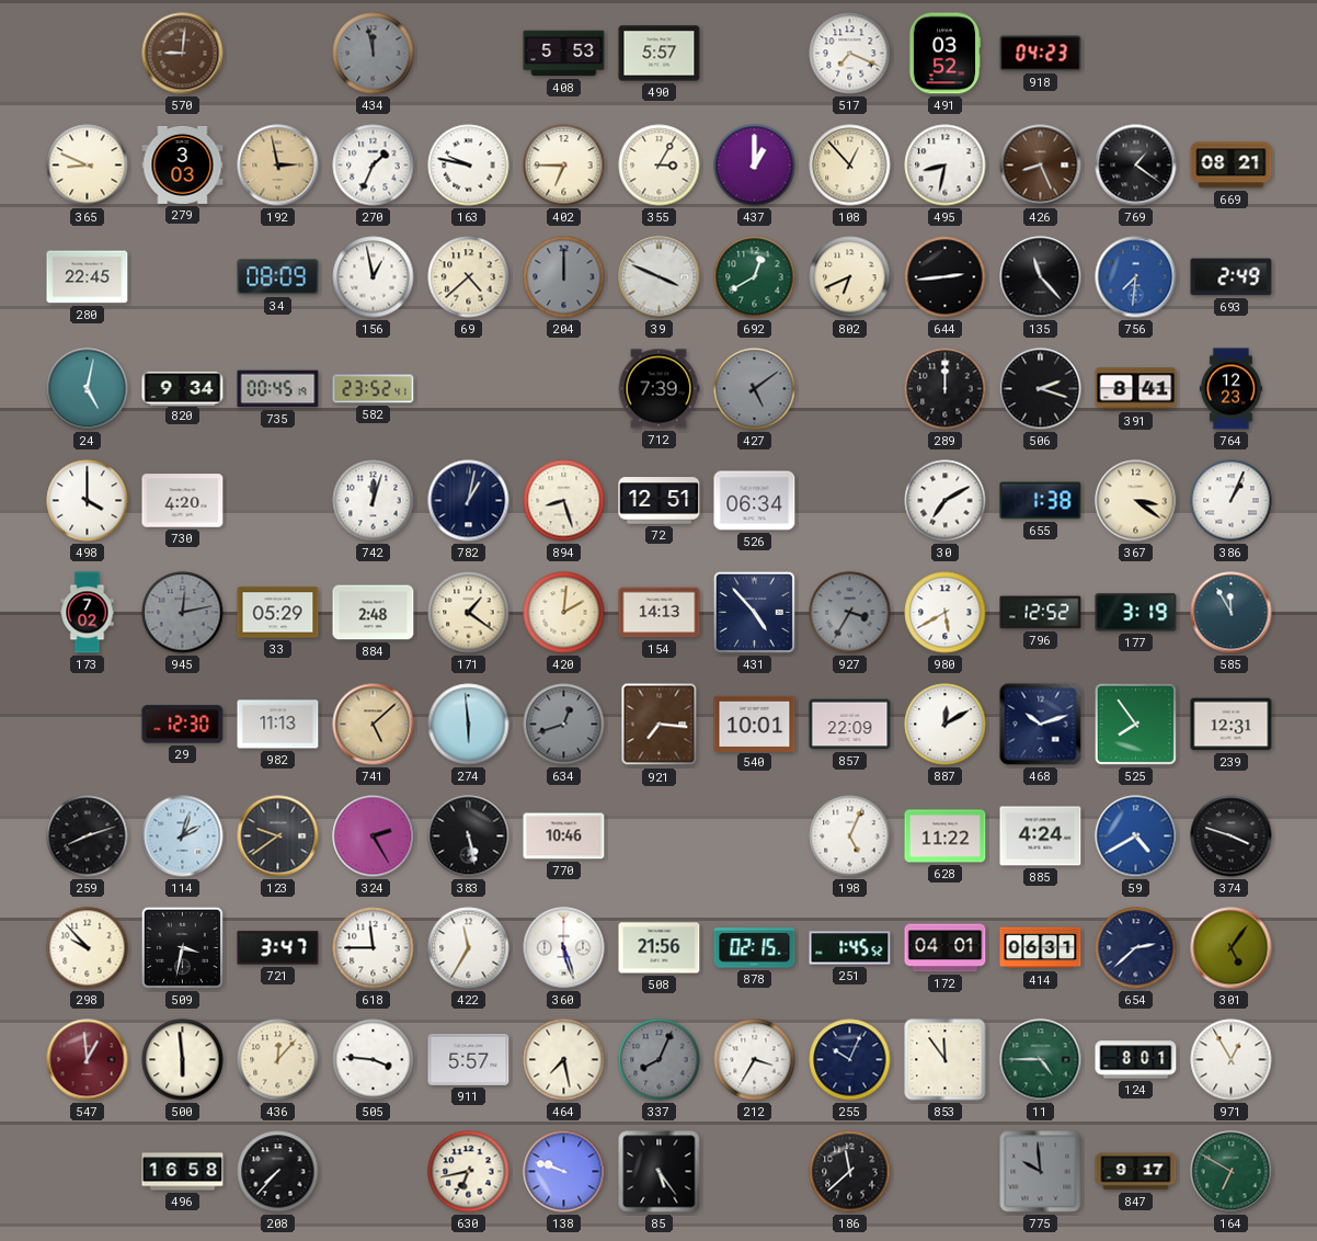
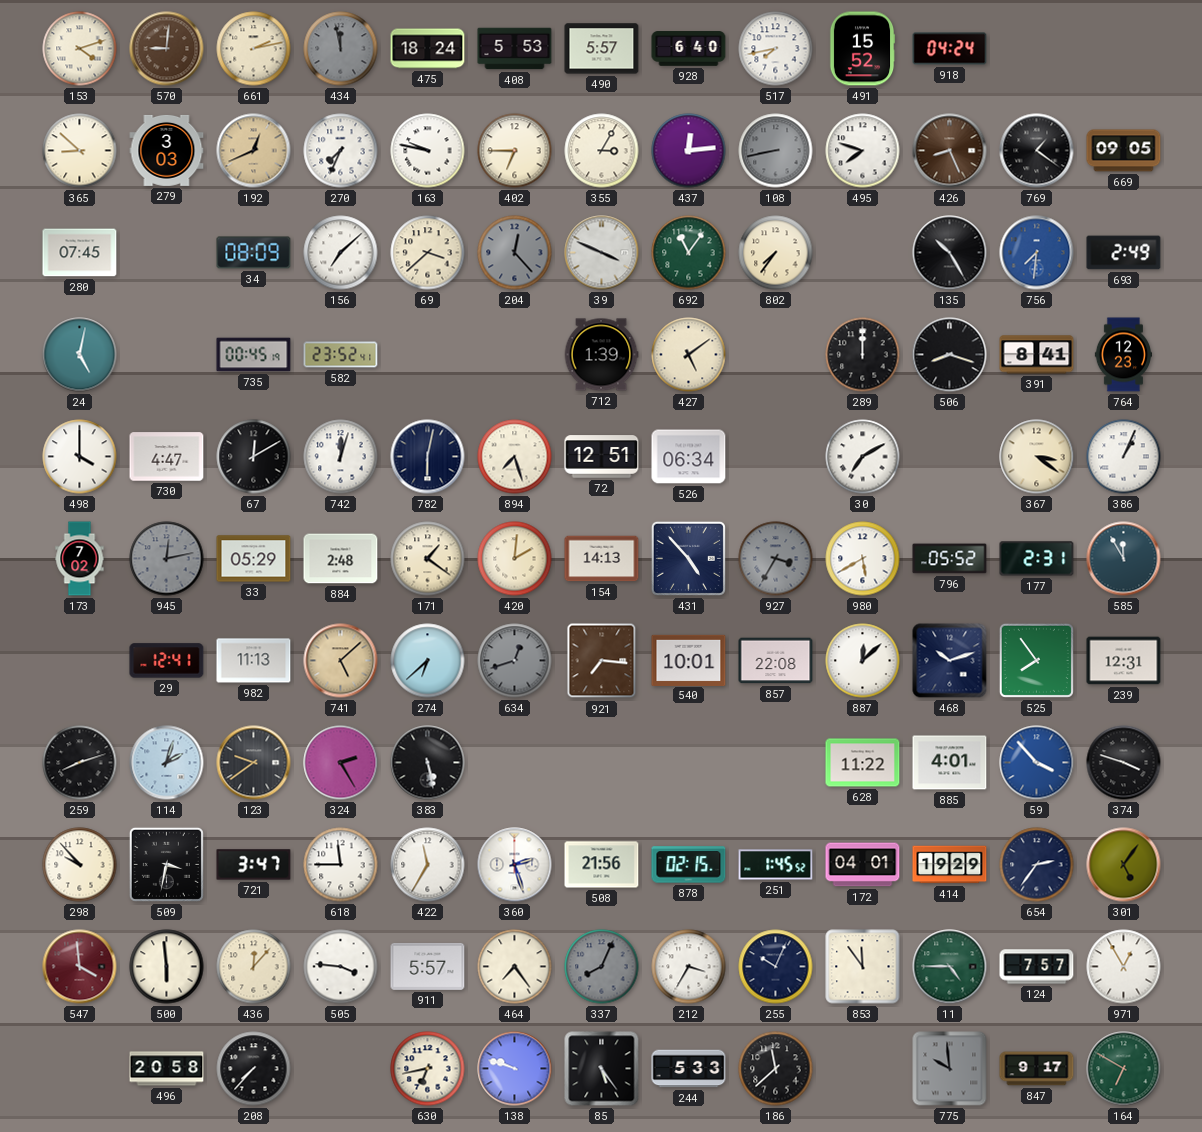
153: none -> 4:12 (80, 49)
661: none -> 2:13 (254, 49)
475: none -> 18:24 (428, 49)
928: none -> 6:40 (689, 49)
517: 7:19 -> 7:43 (776, 49)
491: 03:52 -> 15:52 (862, 49)
918: 04:23 -> 04:24 (950, 49)
365: 8:49 -> 8:52 (80, 151)
192: 2:58 -> 12:41 (254, 151)
270: 1:34 -> 7:34 (341, 151)
437: 1:00 -> 12:14 (689, 151)
108: 12:53 -> 8:43 (776, 151)
108 dial: cream -> grey (776, 151)
495: 8:32 -> 7:48 (863, 151)
669: 08:21 -> 09:05 (1124, 151)
280: 22:45 -> 07:45 (80, 253)
156: 12:58 -> 7:08 (341, 253)
69: 4:38 -> 3:38 (428, 253)
204: 12:00 -> 12:23 (515, 253)
692: 12:40 -> 11:06 (689, 253)
802: 6:41 -> 7:36 (776, 253)
644: 2:44 -> none (946, 277)
135: 11:23 -> 10:25 (950, 253)
820: 9:34 -> none (183, 388)
712: 7:39 -> 1:39 (601, 355)
427 dial: grey -> cream (689, 355)
506: 2:18 -> 8:18 (950, 355)
730: 4:20 -> 4:47 (167, 457)
67: none -> 12:10 (254, 457)
782: 1:02 -> 6:02 (428, 457)
894: 8:27 -> 7:27 (515, 457)
655: 1:38 -> none (1041, 501)
796: 12:52 -> 05:52 (950, 559)
177: 3:19 -> 2:31 (1037, 559)
29: 12:30 -> 12:41 (167, 661)
274: 5:59 -> 6:38 (428, 661)
857: 22:09 -> 22:08 (776, 661)
887: 12:10 -> 12:08 (863, 661)
770: 10:46 -> none (564, 836)
198: 5:04 -> none (850, 836)
885: 4:24 -> 4:01 (950, 763)
59: 4:40 -> 3:53 (1037, 763)
360: 5:27 -> 2:27 (515, 865)
414: 06:31 -> 19:29 (950, 865)
654: 2:38 -> 2:36 (1037, 865)
547: 12:59 -> 3:59 (80, 967)
464: 7:28 -> 7:24 (515, 967)
124: 8:01 -> 7:57 (1037, 967)
496: 16:58 -> 20:58 (167, 1069)
244: none -> 5:33 (689, 1069)
